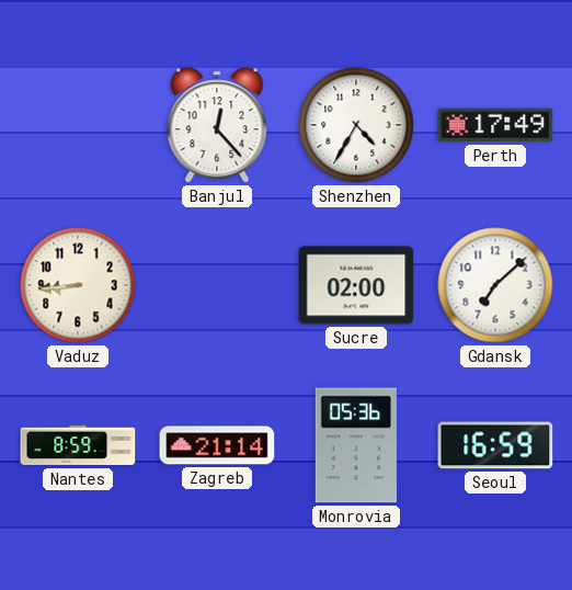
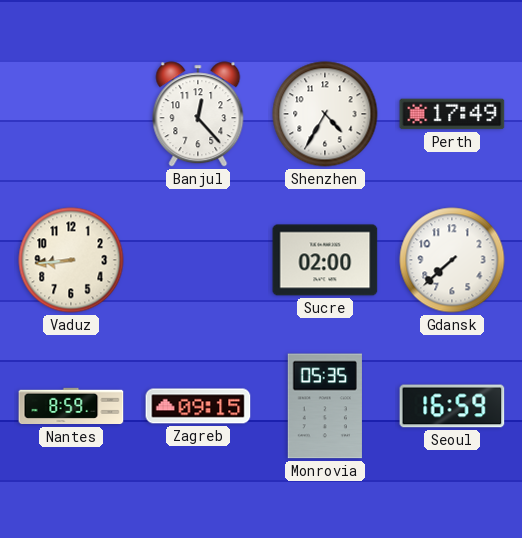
Gdansk: 7:08 -> 7:38 (452, 260)
Zagreb: 21:14 -> 09:15 (198, 406)
Monrovia: 05:36 -> 05:35 (325, 406)
